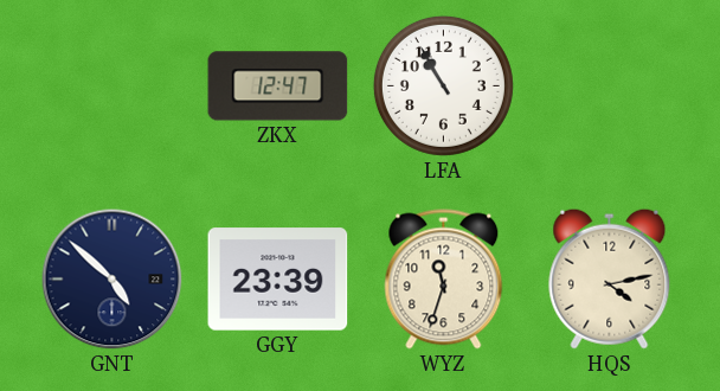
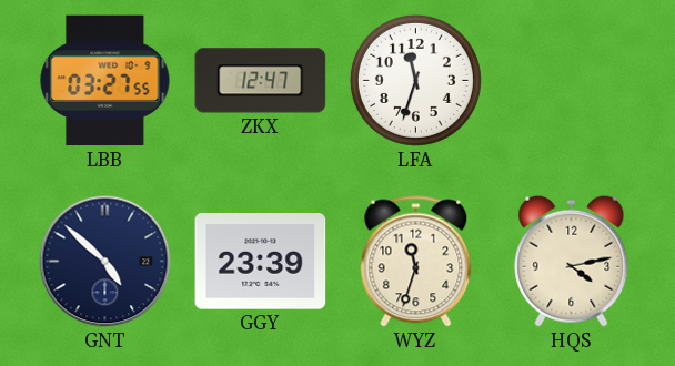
LBB: none -> 03:27 (105, 81)
LFA: 10:55 -> 11:33 (415, 80)
